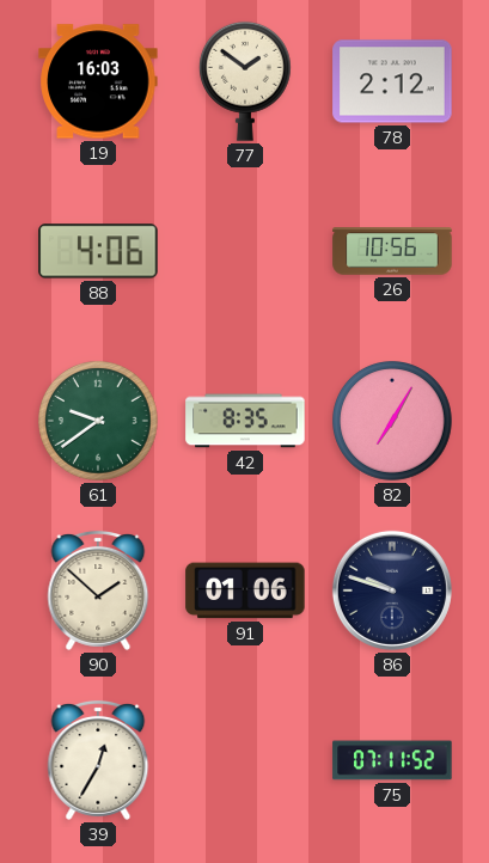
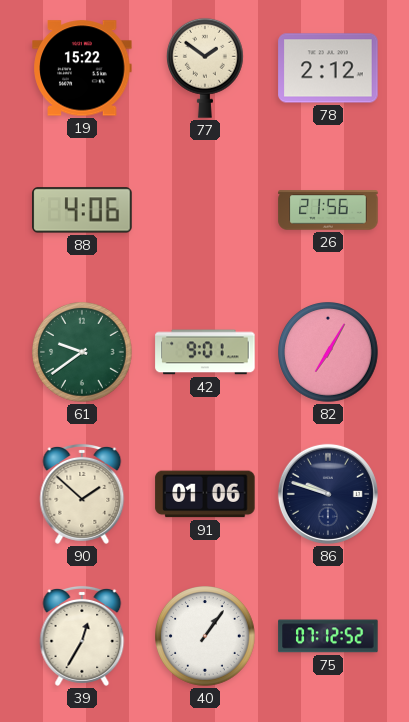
19: 16:03 -> 15:22 (82, 68)
26: 10:56 -> 21:56 (328, 210)
42: 8:35 -> 9:01 (205, 352)
40: none -> 1:06 (206, 637)
75: 07:11 -> 07:12 (328, 636)
